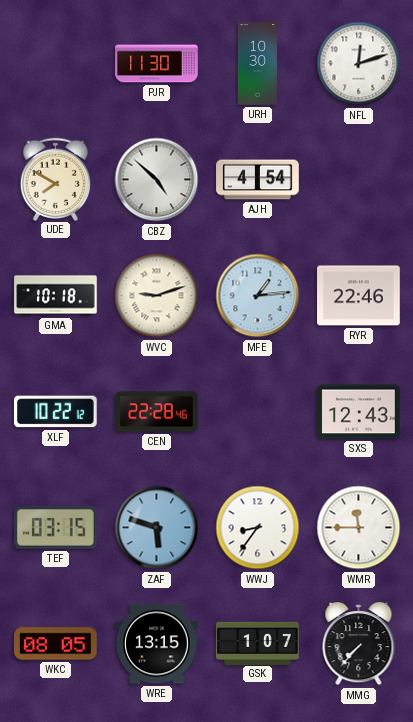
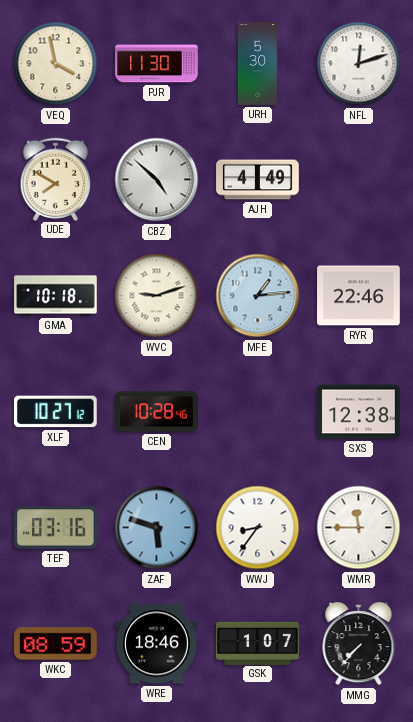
VEQ: none -> 3:58 (56, 64)
URH: 10:30 -> 5:30 (257, 64)
AJH: 4:54 -> 4:49 (258, 180)
XLF: 10:22 -> 10:27 (56, 412)
CEN: 22:28 -> 10:28 (157, 412)
SXS: 12:43 -> 12:38 (359, 412)
TEF: 03:15 -> 03:16 (56, 528)
WKC: 08:05 -> 08:59 (56, 644)
WRE: 13:15 -> 18:46 (157, 644)
